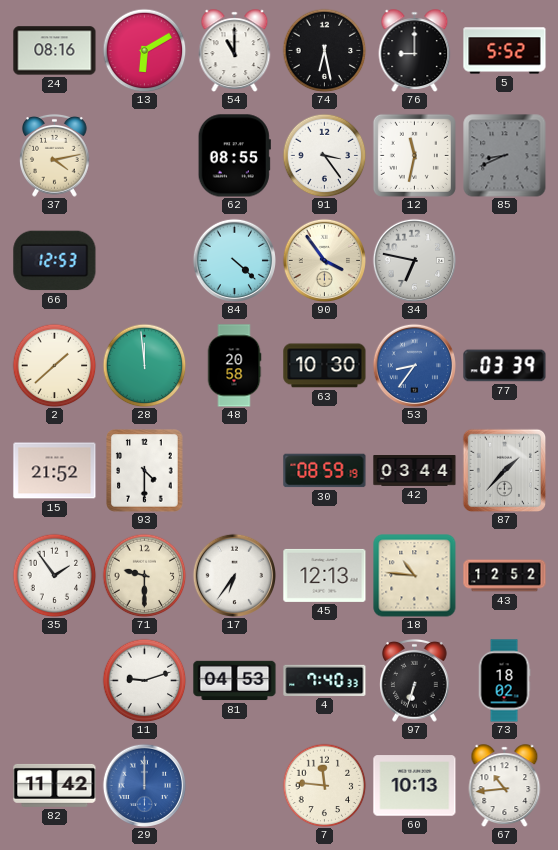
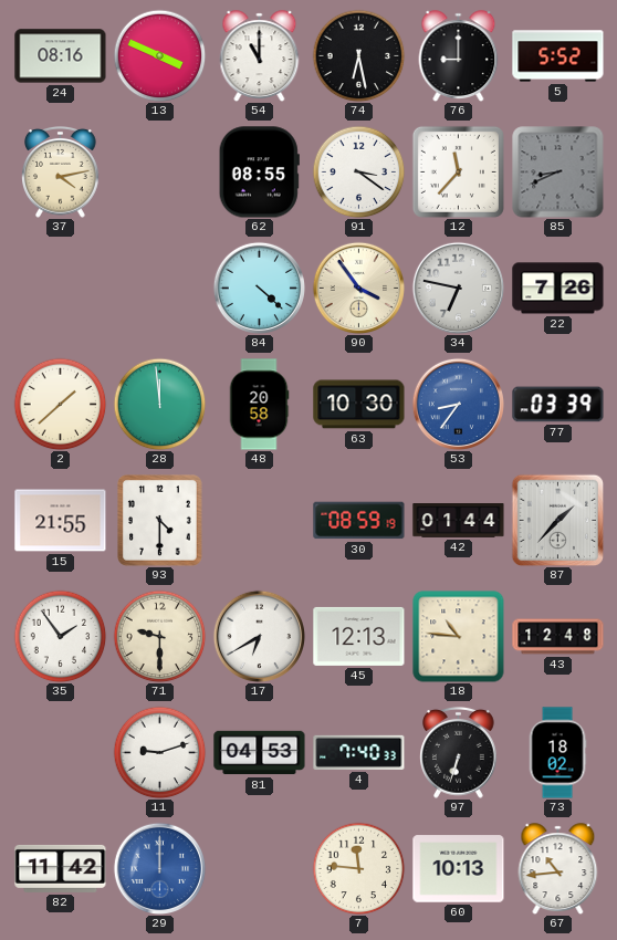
13: 6:10 -> 3:49 (159, 55)
91: 3:24 -> 3:21 (358, 171)
12: 11:32 -> 11:37 (458, 171)
66: 12:53 -> none (55, 261)
22: none -> 7:26 (558, 289)
15: 21:52 -> 21:55 (61, 521)
42: 03:44 -> 01:44 (459, 521)
17: 6:36 -> 6:40 (259, 636)
43: 12:52 -> 12:48 (558, 637)
